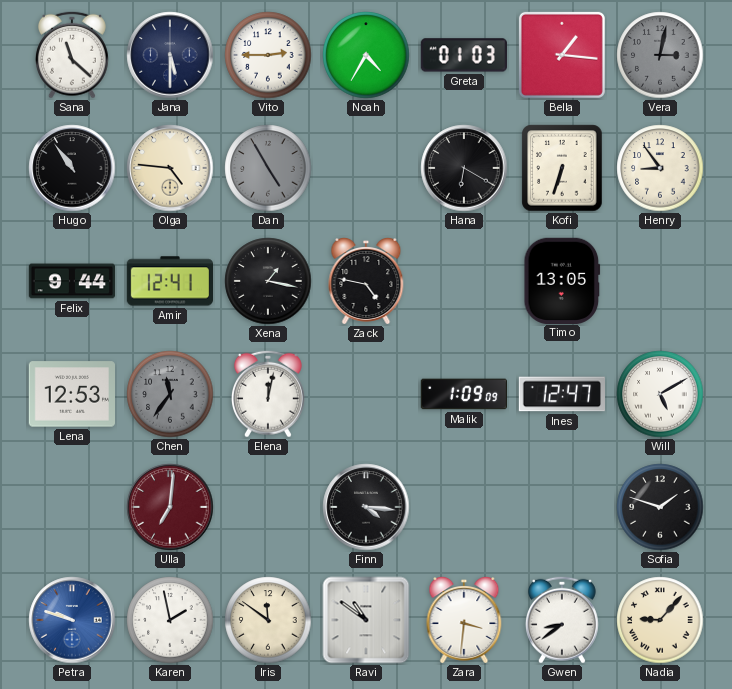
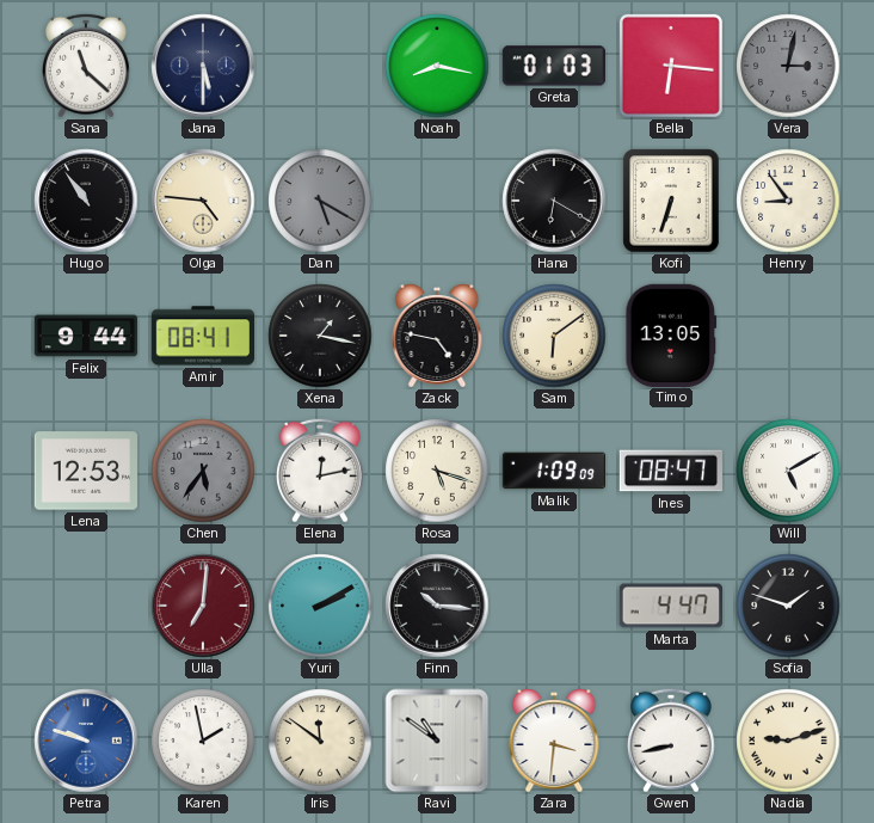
Vito: 2:45 -> none (268, 55)
Noah: 4:35 -> 8:17 (437, 66)
Bella: 1:16 -> 6:16 (671, 66)
Dan: 4:55 -> 5:20 (320, 201)
Amir: 12:41 -> 08:41 (202, 336)
Sam: none -> 6:09 (554, 336)
Chen: 11:36 -> 5:36 (203, 471)
Elena: 12:02 -> 12:13 (320, 471)
Rosa: none -> 5:18 (437, 471)
Ines: 12:47 -> 08:47 (670, 471)
Yuri: none -> 2:10 (320, 606)
Finn: 4:16 -> 10:16 (437, 606)
Marta: none -> 4:47 (670, 606)
Gwen: 8:39 -> 8:43 (671, 741)
Nadia: 9:07 -> 9:12 (788, 741)
